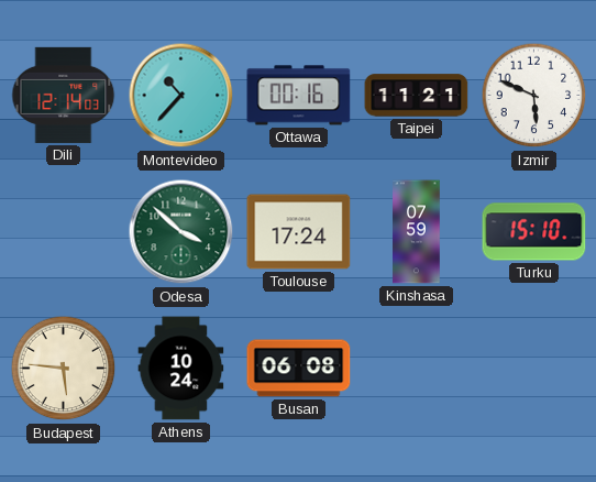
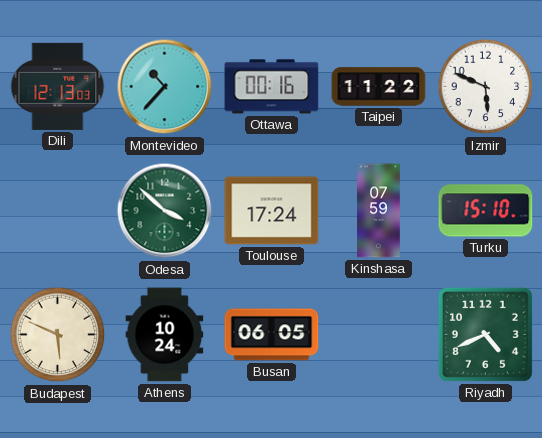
Dili: 12:14 -> 12:13 (58, 86)
Taipei: 11:21 -> 11:22 (379, 87)
Budapest: 5:46 -> 5:49 (58, 335)
Busan: 06:08 -> 06:05 (272, 335)
Riyadh: none -> 4:41 (485, 334)
